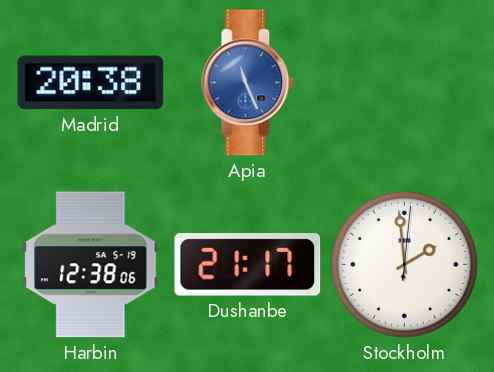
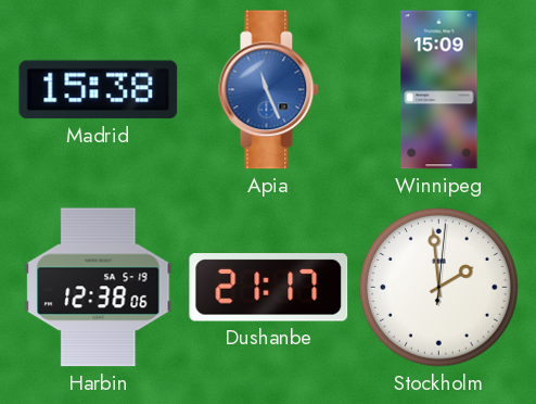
Madrid: 20:38 -> 15:38 (99, 90)
Winnipeg: none -> 15:09 (439, 90)
